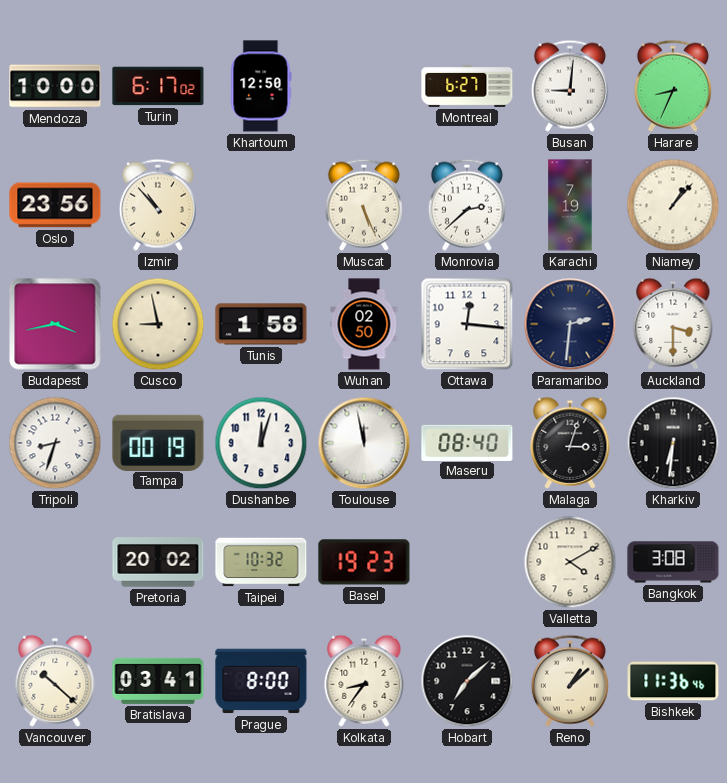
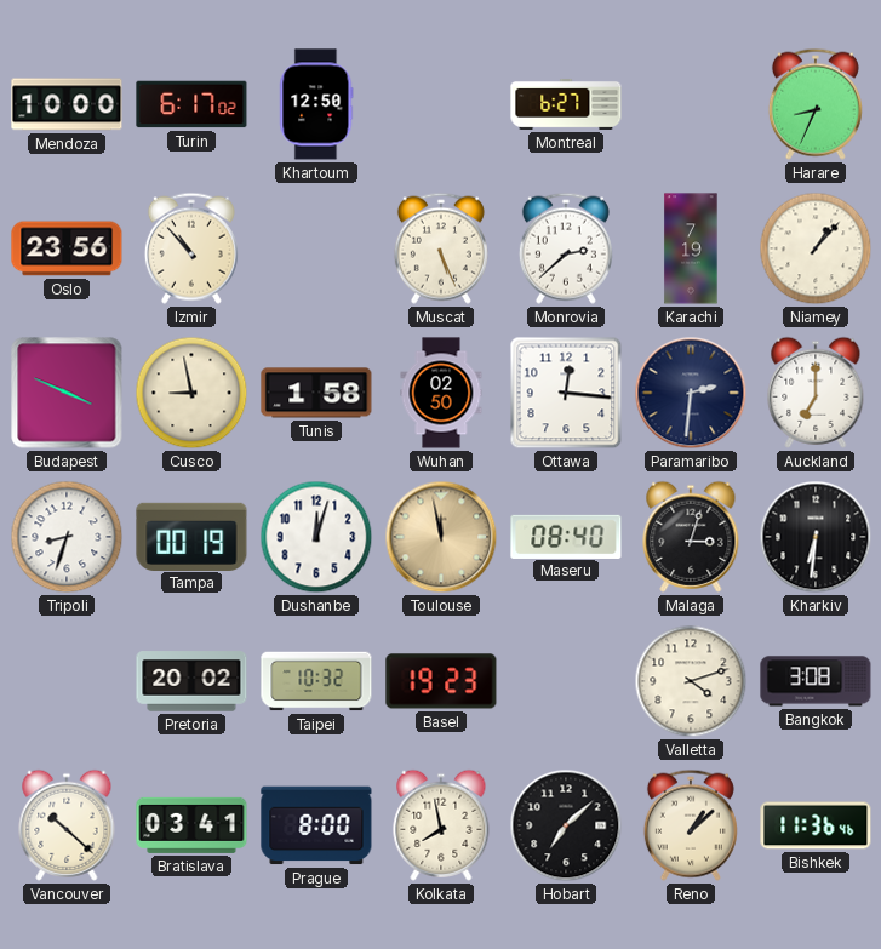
Busan: 9:01 -> none (570, 86)
Budapest: 3:43 -> 3:49 (67, 393)
Auckland: 3:30 -> 7:00 (816, 393)
Toulouse dial: white -> champagne (441, 537)
Valletta: 4:10 -> 4:12 (691, 681)
Kolkata: 8:36 -> 7:58 (441, 825)
